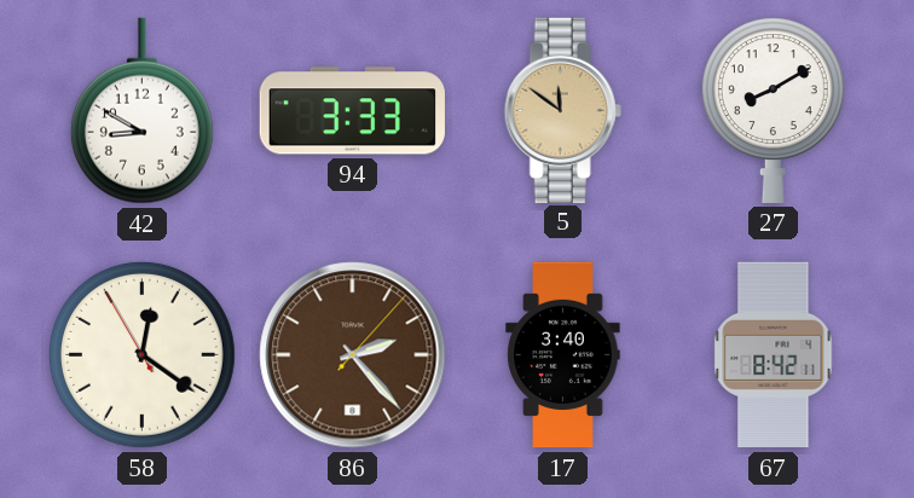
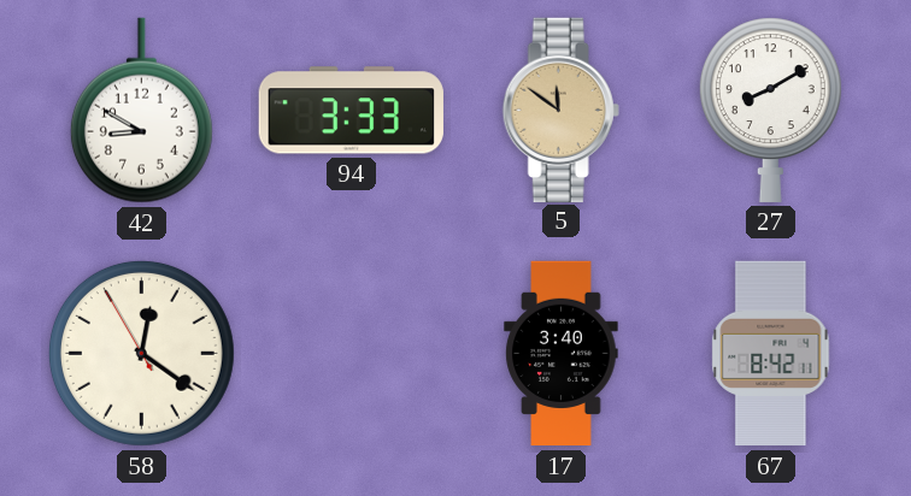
86: 2:23 -> none (353, 355)
